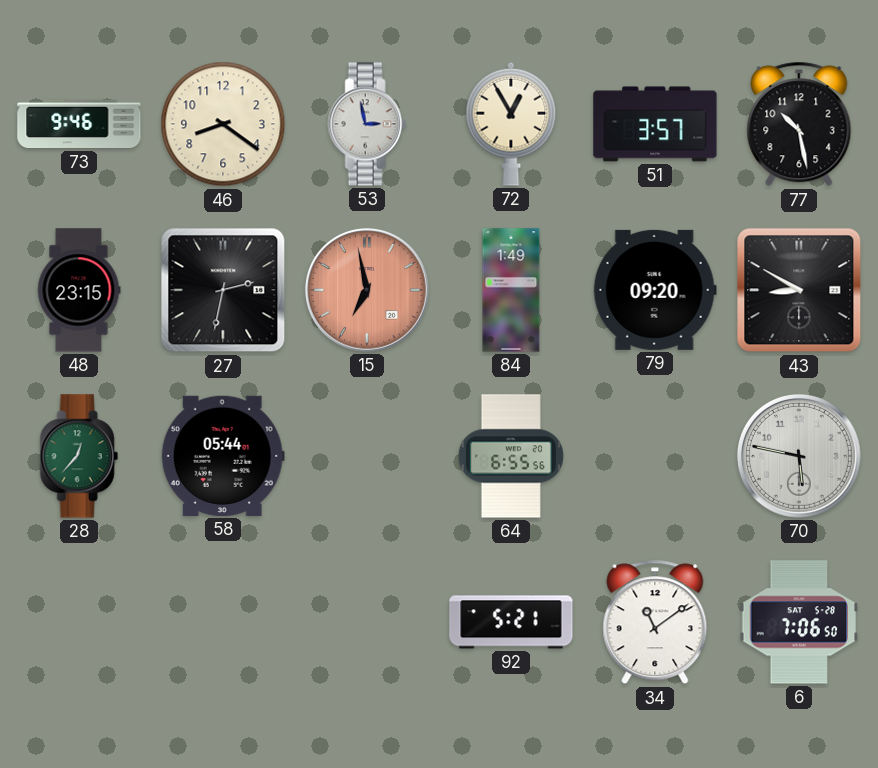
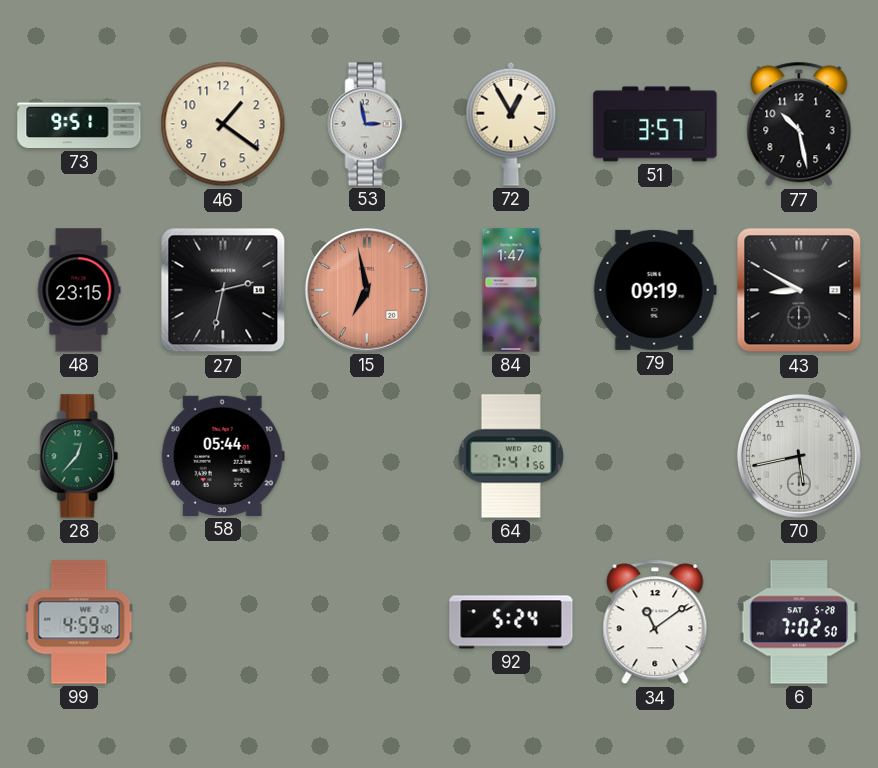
73: 9:46 -> 9:51 (79, 124)
46: 8:21 -> 1:21 (223, 124)
84: 1:49 -> 1:47 (511, 290)
79: 09:20 -> 09:19 (655, 290)
64: 6:55 -> 7:41 (511, 456)
70: 5:47 -> 5:43 (799, 456)
99: none -> 4:59 (79, 622)
92: 5:21 -> 5:24 (511, 622)
6: 7:06 -> 7:02 (799, 622)
